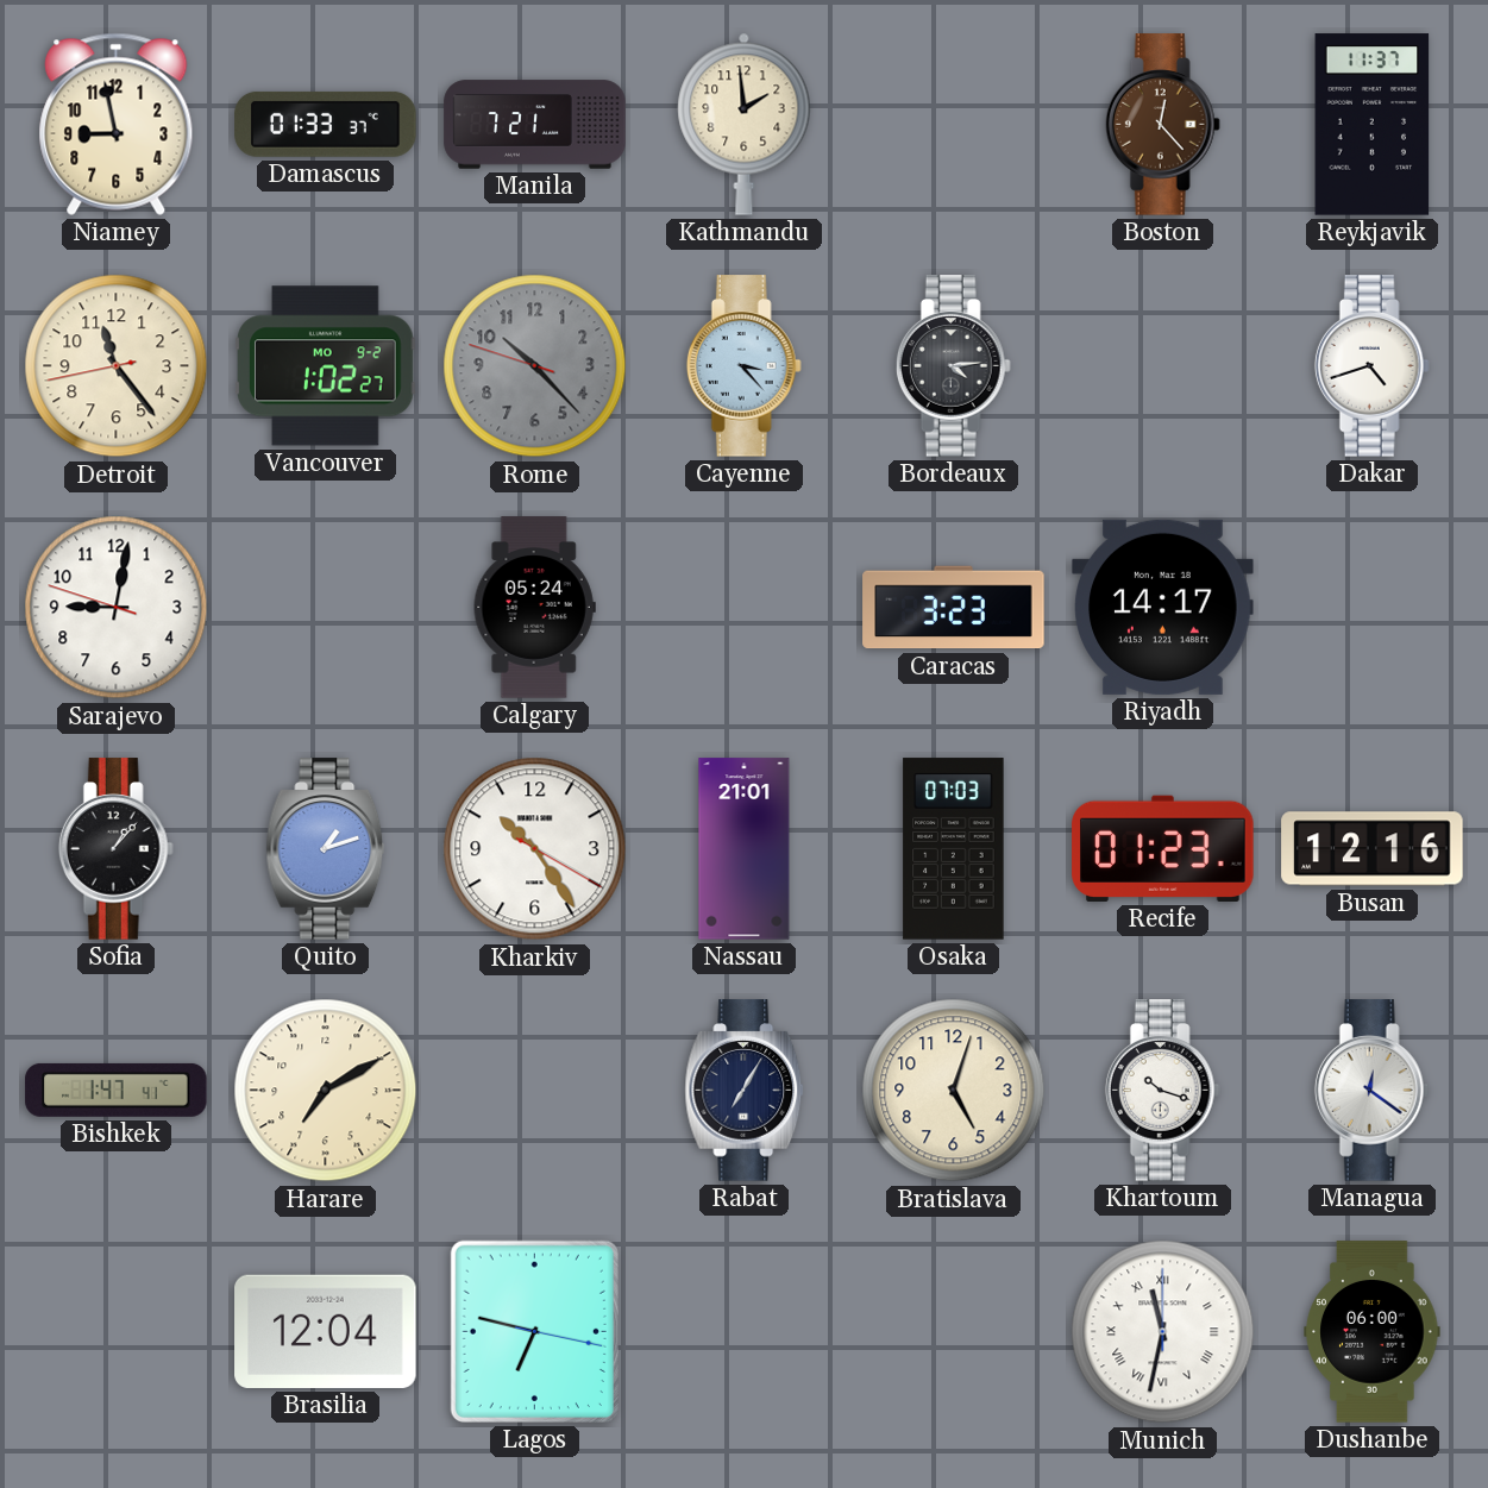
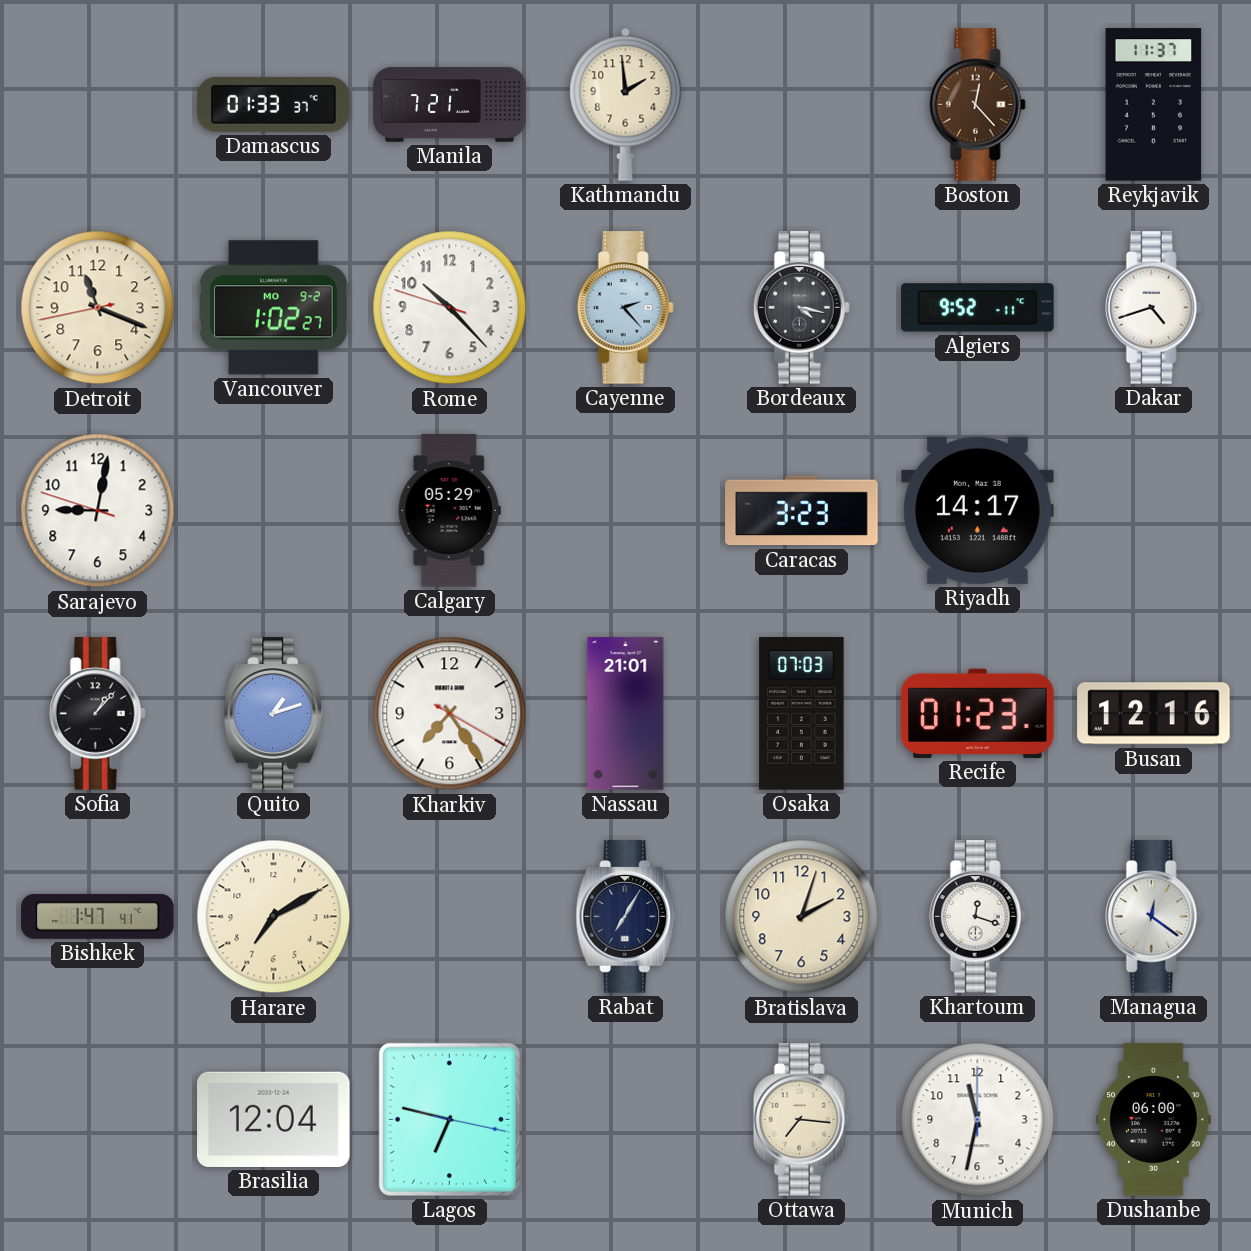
Niamey: 8:58 -> none (117, 124)
Detroit: 11:23 -> 11:18 (98, 308)
Rome dial: grey -> white (450, 308)
Cayenne: 3:23 -> 2:23 (625, 308)
Bordeaux: 4:14 -> 4:17 (801, 308)
Algiers: none -> 9:52 (978, 308)
Calgary: 05:24 -> 05:29 (449, 511)
Kharkiv: 10:24 -> 7:24 (450, 714)
Bratislava: 5:03 -> 2:03 (802, 917)
Khartoum: 10:18 -> 12:18 (977, 917)
Ottawa: none -> 7:16 (801, 1120)
Munich numerals: Roman -> Arabic (978, 1120)
